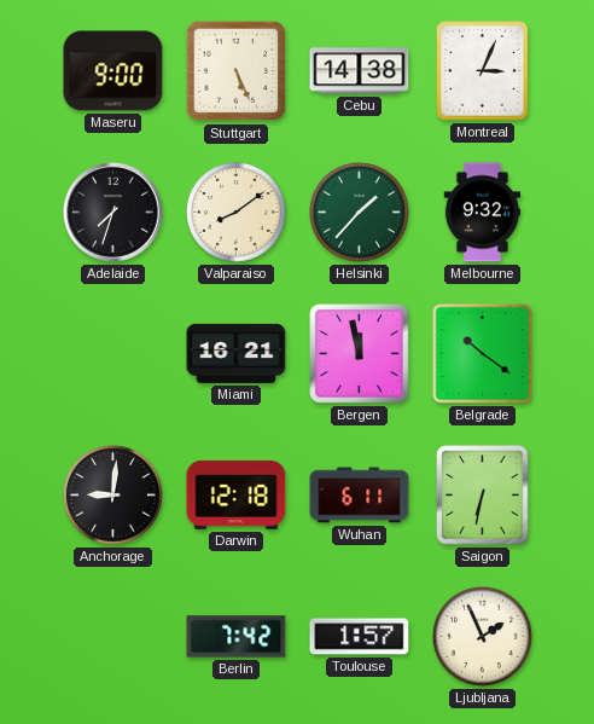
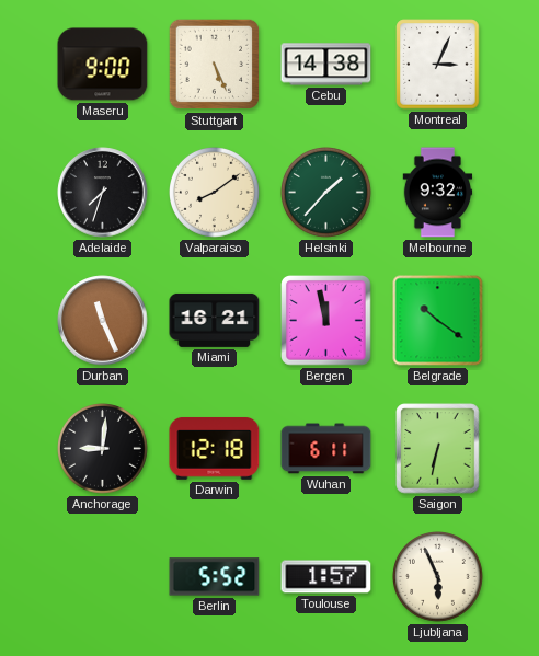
Durban: none -> 11:26 (103, 321)
Berlin: 7:42 -> 5:52 (215, 577)
Ljubljana: 1:56 -> 5:56 (438, 577)
